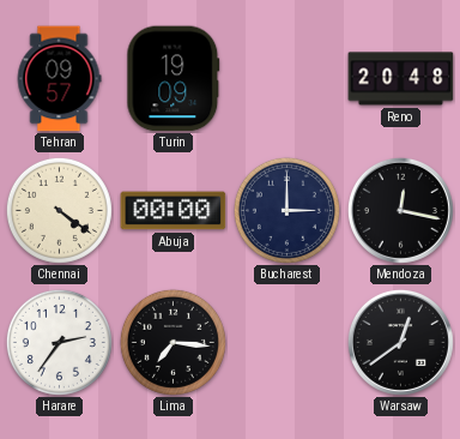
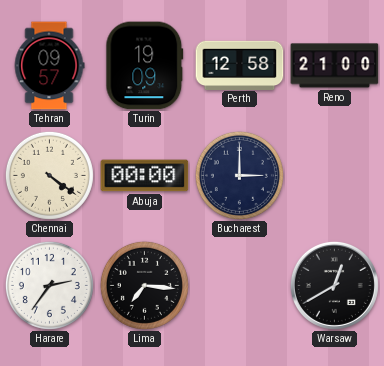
Perth: none -> 12:58 (240, 65)
Reno: 20:48 -> 21:00 (335, 66)
Mendoza: 12:17 -> none (400, 210)
Warsaw: 12:39 -> 12:40 (334, 285)
